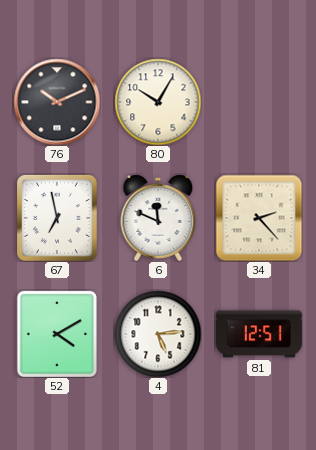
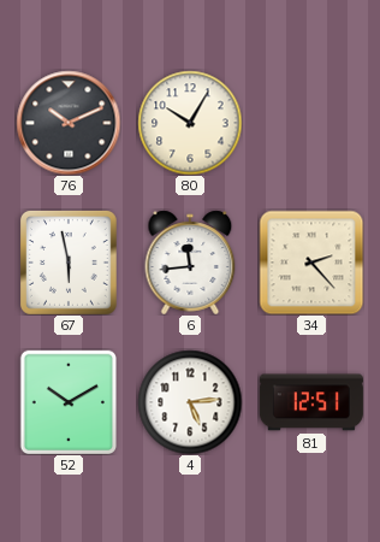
67: 6:58 -> 5:58 (69, 263)
6: 11:49 -> 11:44 (190, 263)
52: 4:10 -> 10:10 (69, 402)
